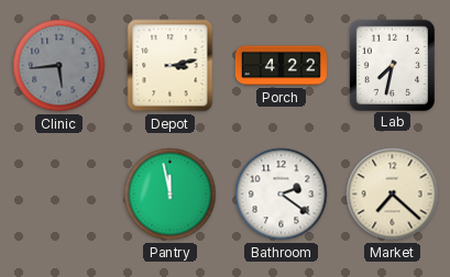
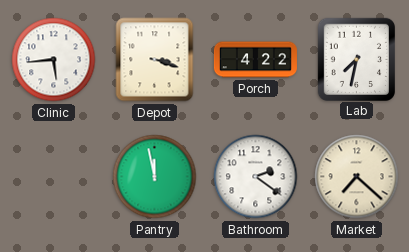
Clinic dial: grey -> white (54, 60)
Depot: 3:13 -> 3:18 (155, 60)
